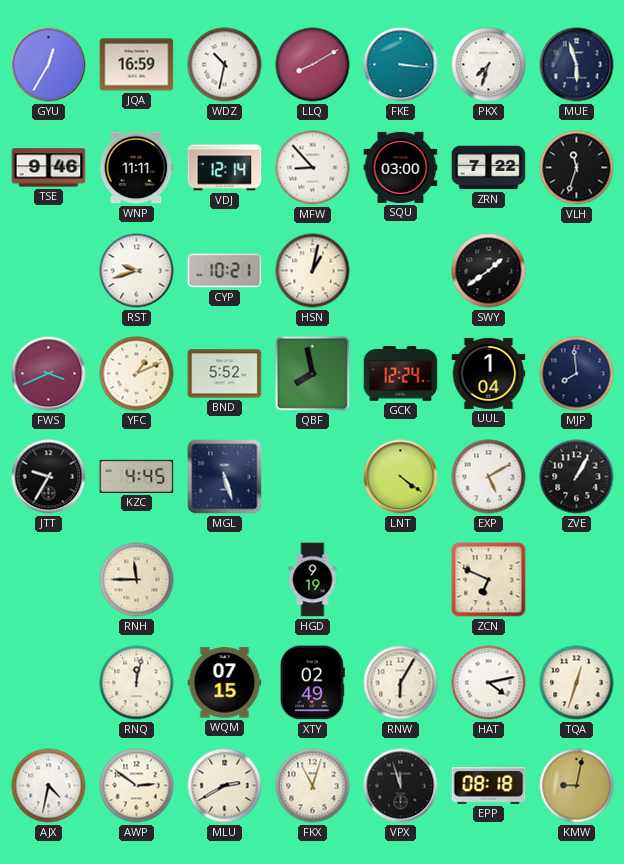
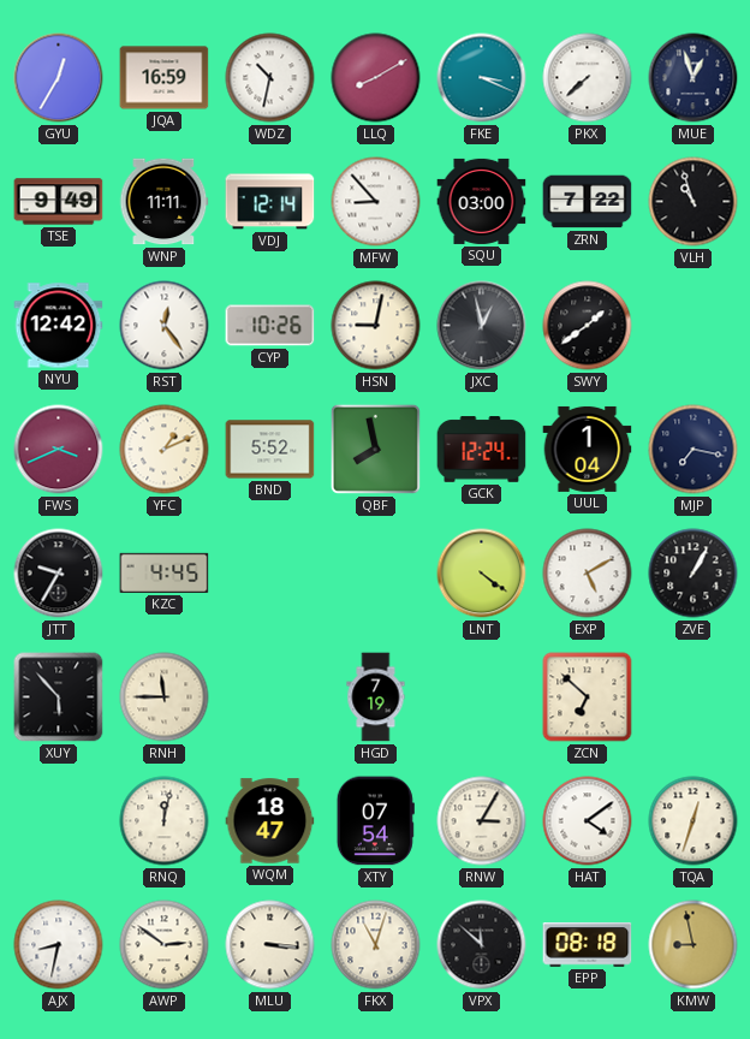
FKE: 3:16 -> 3:19 (482, 78)
PKX: 7:33 -> 7:38 (588, 78)
MUE: 5:57 -> 12:57 (694, 78)
TSE: 9:46 -> 9:49 (59, 202)
VLH: 11:33 -> 10:57 (694, 202)
NYU: none -> 12:42 (59, 326)
RST: 9:42 -> 12:24 (165, 326)
CYP: 10:21 -> 10:26 (270, 326)
HSN: 1:02 -> 9:02 (376, 326)
JXC: none -> 12:58 (482, 326)
MJP: 7:59 -> 7:17 (694, 450)
MGL: 5:27 -> none (225, 477)
XUY: none -> 5:53 (59, 697)
HGD: 9:19 -> 7:19 (376, 697)
ZCN: 6:49 -> 6:52 (588, 697)
WQM: 07:15 -> 18:47 (270, 821)
XTY: 02:49 -> 07:54 (375, 821)
RNW: 6:05 -> 3:05 (482, 821)
HAT: 4:13 -> 4:09 (588, 821)
AJX: 4:32 -> 8:32 (59, 945)
MLU: 2:40 -> 3:16 (270, 945)
VPX: 11:57 -> 11:52 (482, 945)
KMW: 9:02 -> 8:58 (694, 945)
